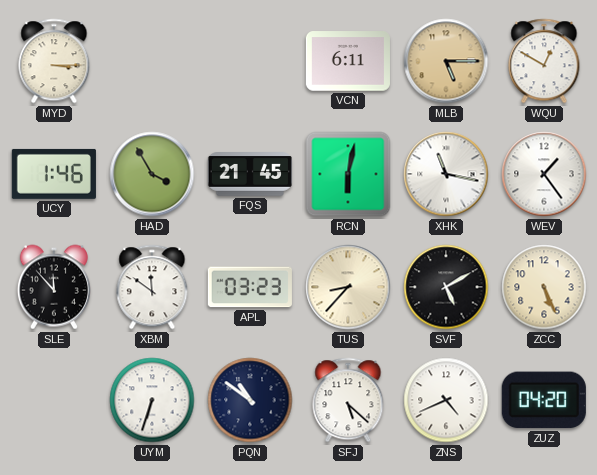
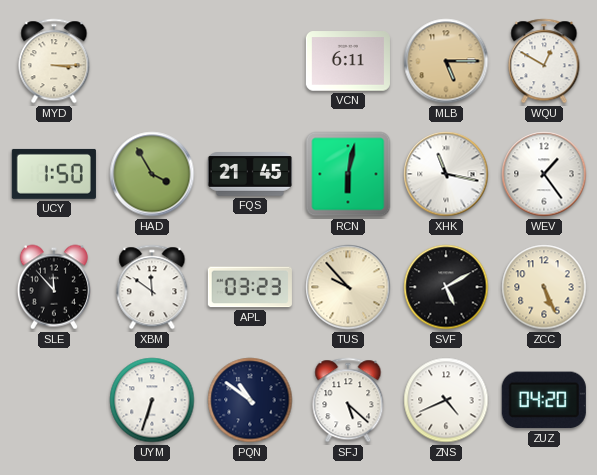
UCY: 1:46 -> 1:50 (54, 174)
TUS: 8:37 -> 9:53 (348, 287)
